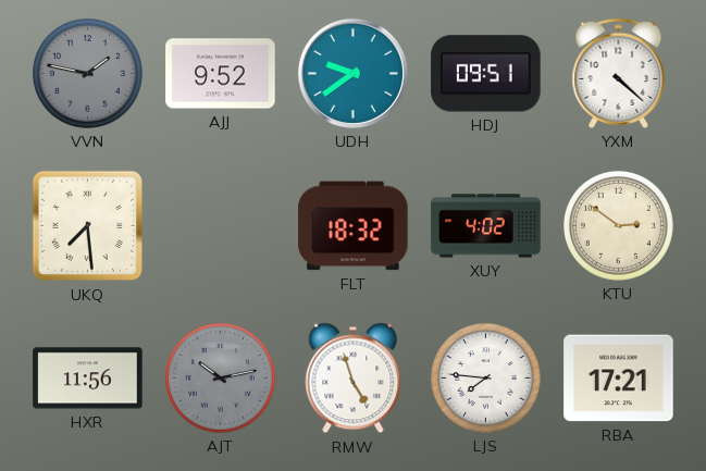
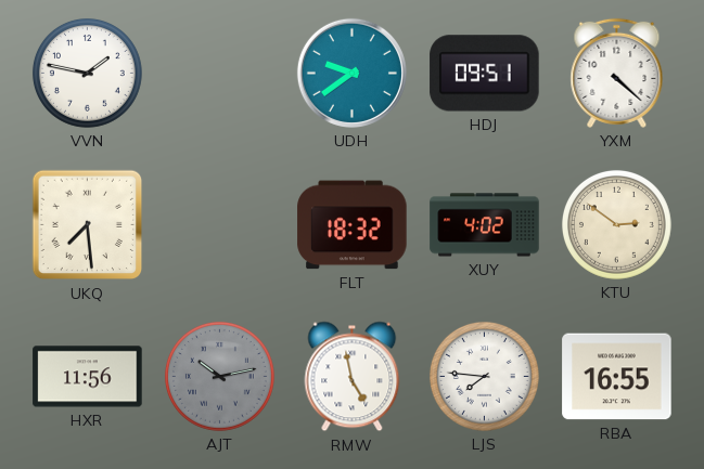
VVN dial: grey -> white (87, 73)
AJJ: 9:52 -> none (221, 74)
RMW: 4:57 -> 4:58 (353, 377)
RBA: 17:21 -> 16:55 (617, 377)
